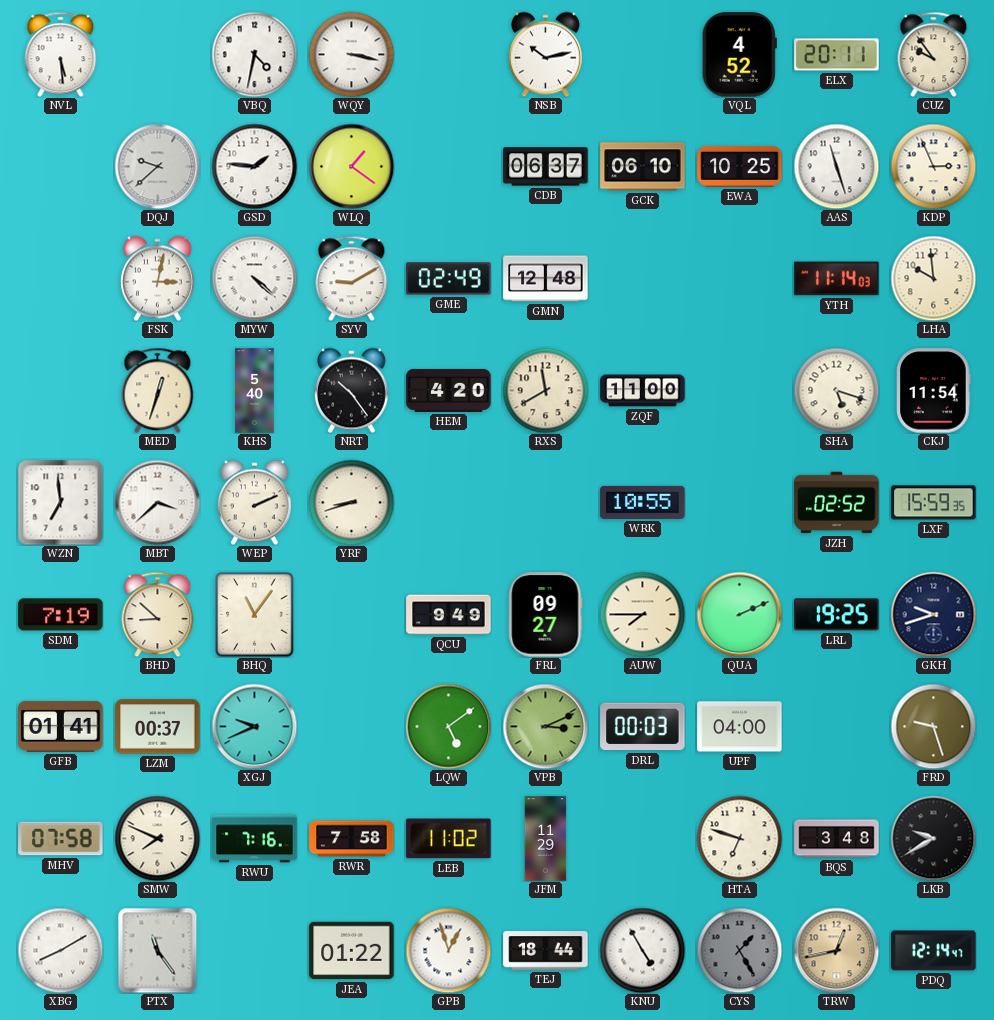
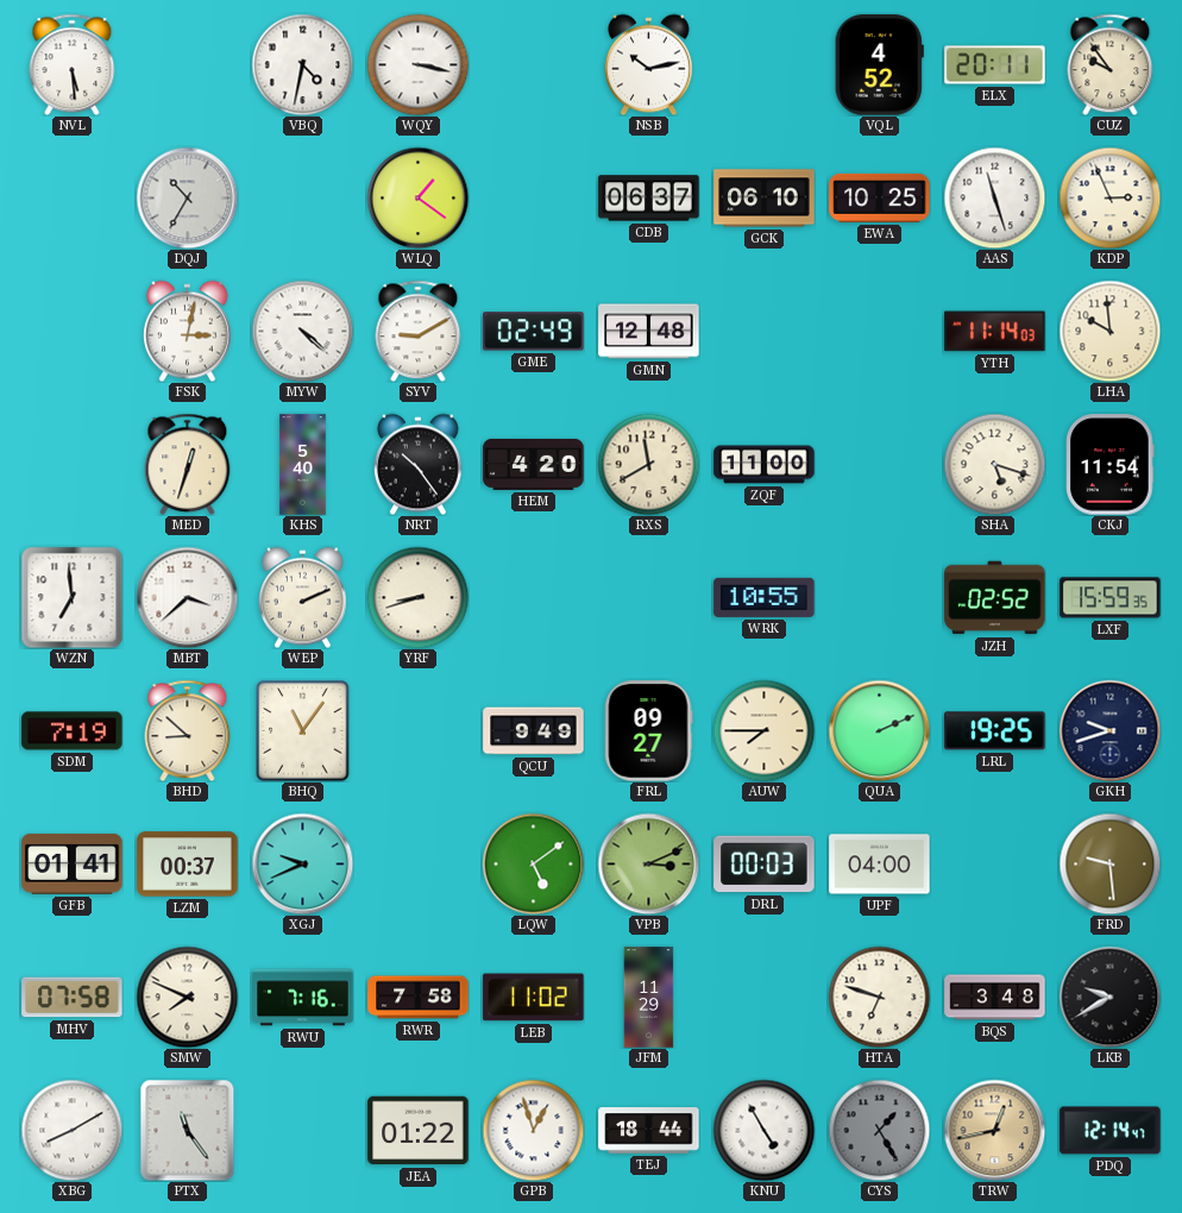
DQJ: 9:38 -> 10:35 (187, 197)
GSD: 1:46 -> none (254, 166)
FRD: 9:27 -> 9:29 (1109, 863)
